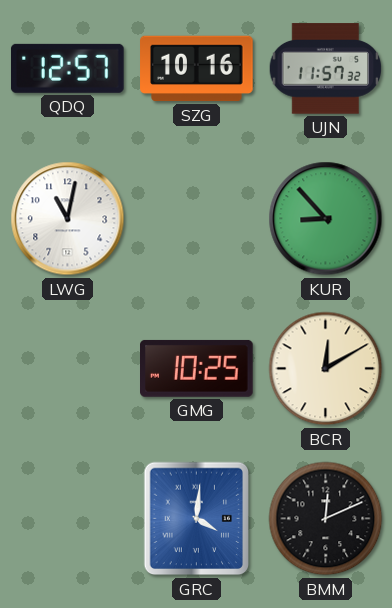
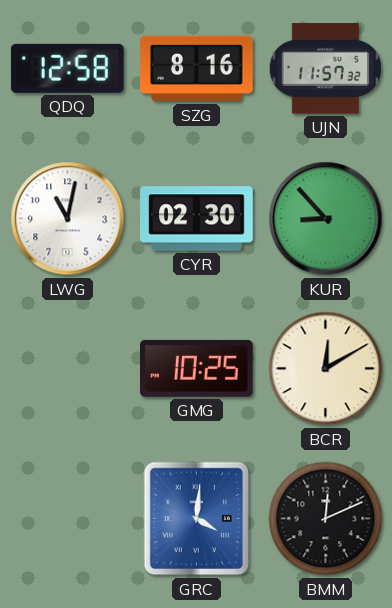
QDQ: 12:57 -> 12:58 (67, 68)
SZG: 10:16 -> 8:16 (197, 69)
CYR: none -> 02:30 (197, 219)
